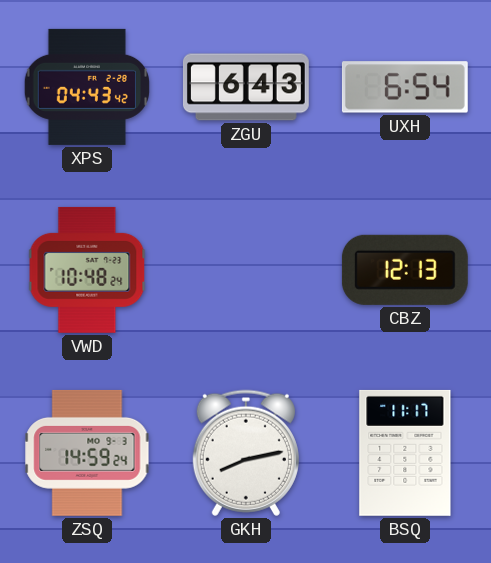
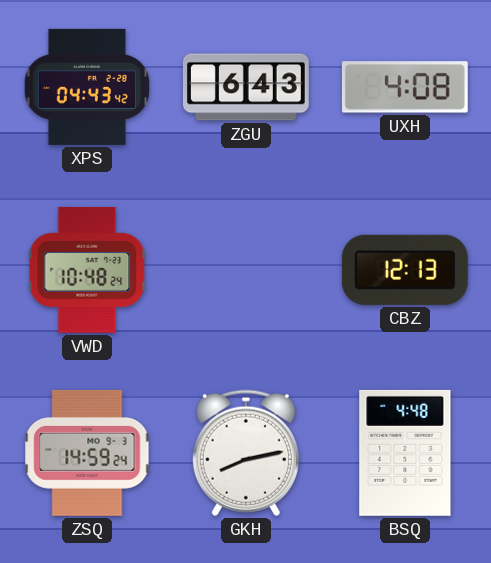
UXH: 6:54 -> 4:08 (405, 87)
BSQ: 11:17 -> 4:48 (405, 453)
